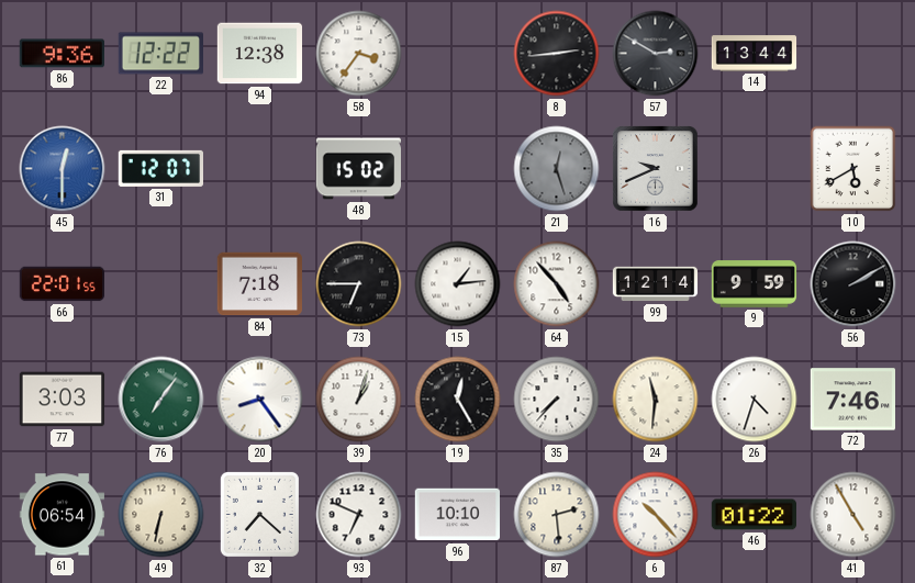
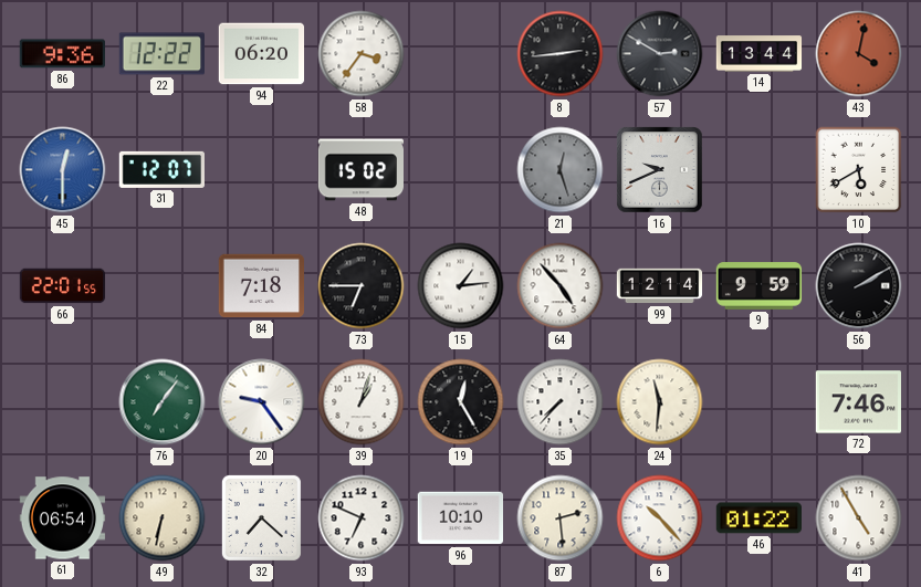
94: 12:38 -> 06:20 (262, 54)
43: none -> 4:02 (859, 54)
77: 3:03 -> none (63, 400)
20: 8:24 -> 9:24 (262, 402)
26: 4:33 -> none (755, 400)
